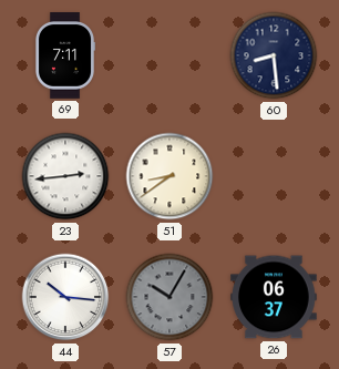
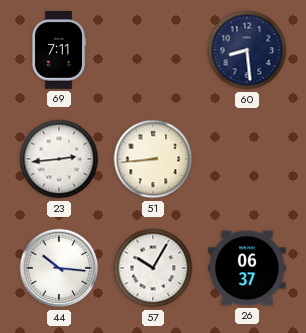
51: 8:39 -> 8:44 (153, 159)
57 dial: grey -> white (153, 268)
